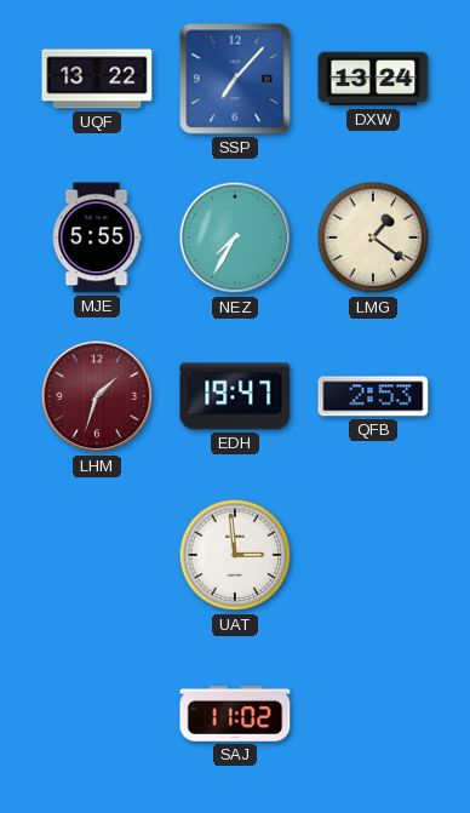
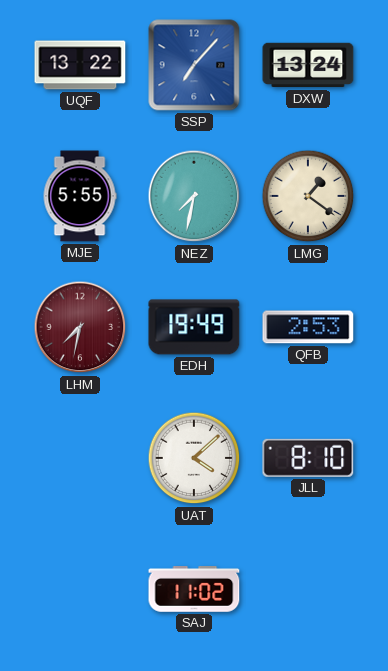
NEZ: 7:35 -> 7:32 (194, 196)
LHM: 1:33 -> 7:32 (80, 327)
EDH: 19:47 -> 19:49 (194, 327)
UAT: 2:59 -> 4:08 (194, 458)
JLL: none -> 8:10 (308, 458)
